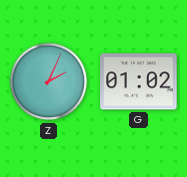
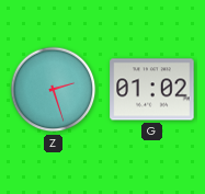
Z: 2:04 -> 2:27 (54, 90)
